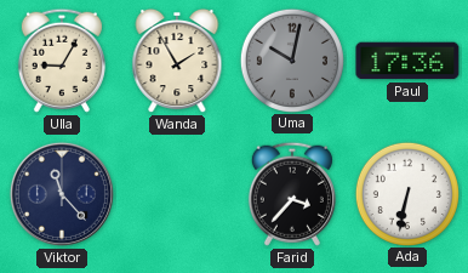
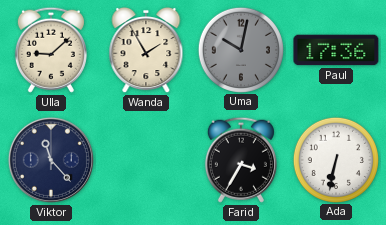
Ulla: 9:05 -> 9:08 (51, 50)
Farid: 3:37 -> 3:35 (241, 160)
